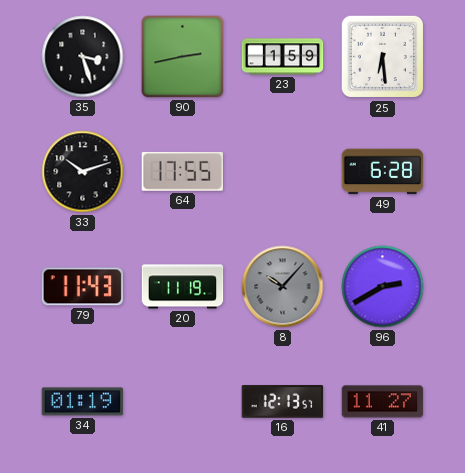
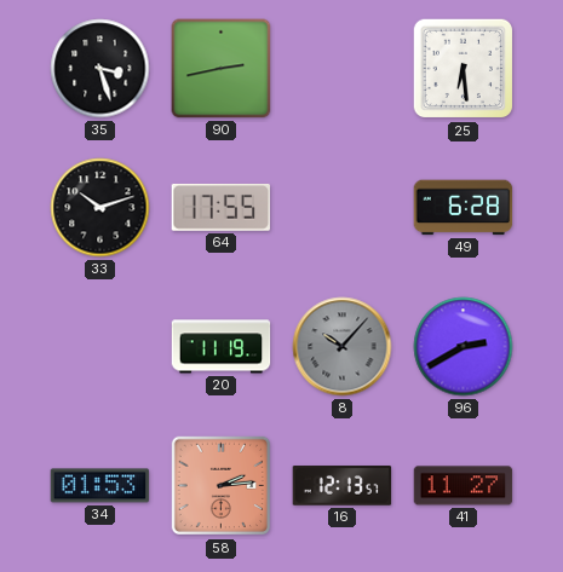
23: 1:59 -> none (283, 57)
79: 11:43 -> none (83, 287)
34: 01:19 -> 01:53 (100, 486)
58: none -> 2:14 (222, 486)
